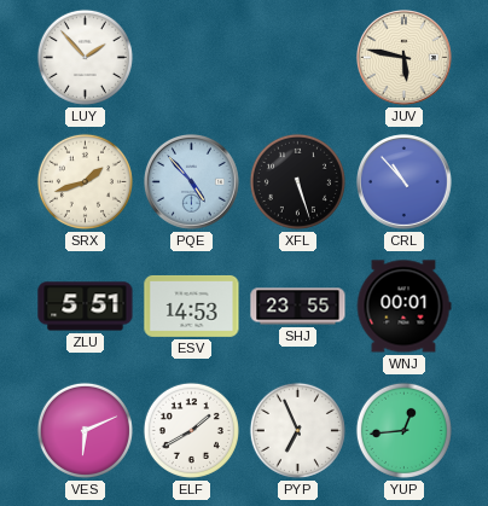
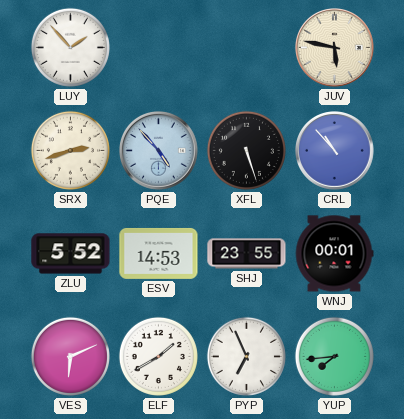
SRX: 1:42 -> 2:42 (70, 150)
ZLU: 5:51 -> 5:52 (71, 254)
YUP: 12:44 -> 7:44 (334, 356)
